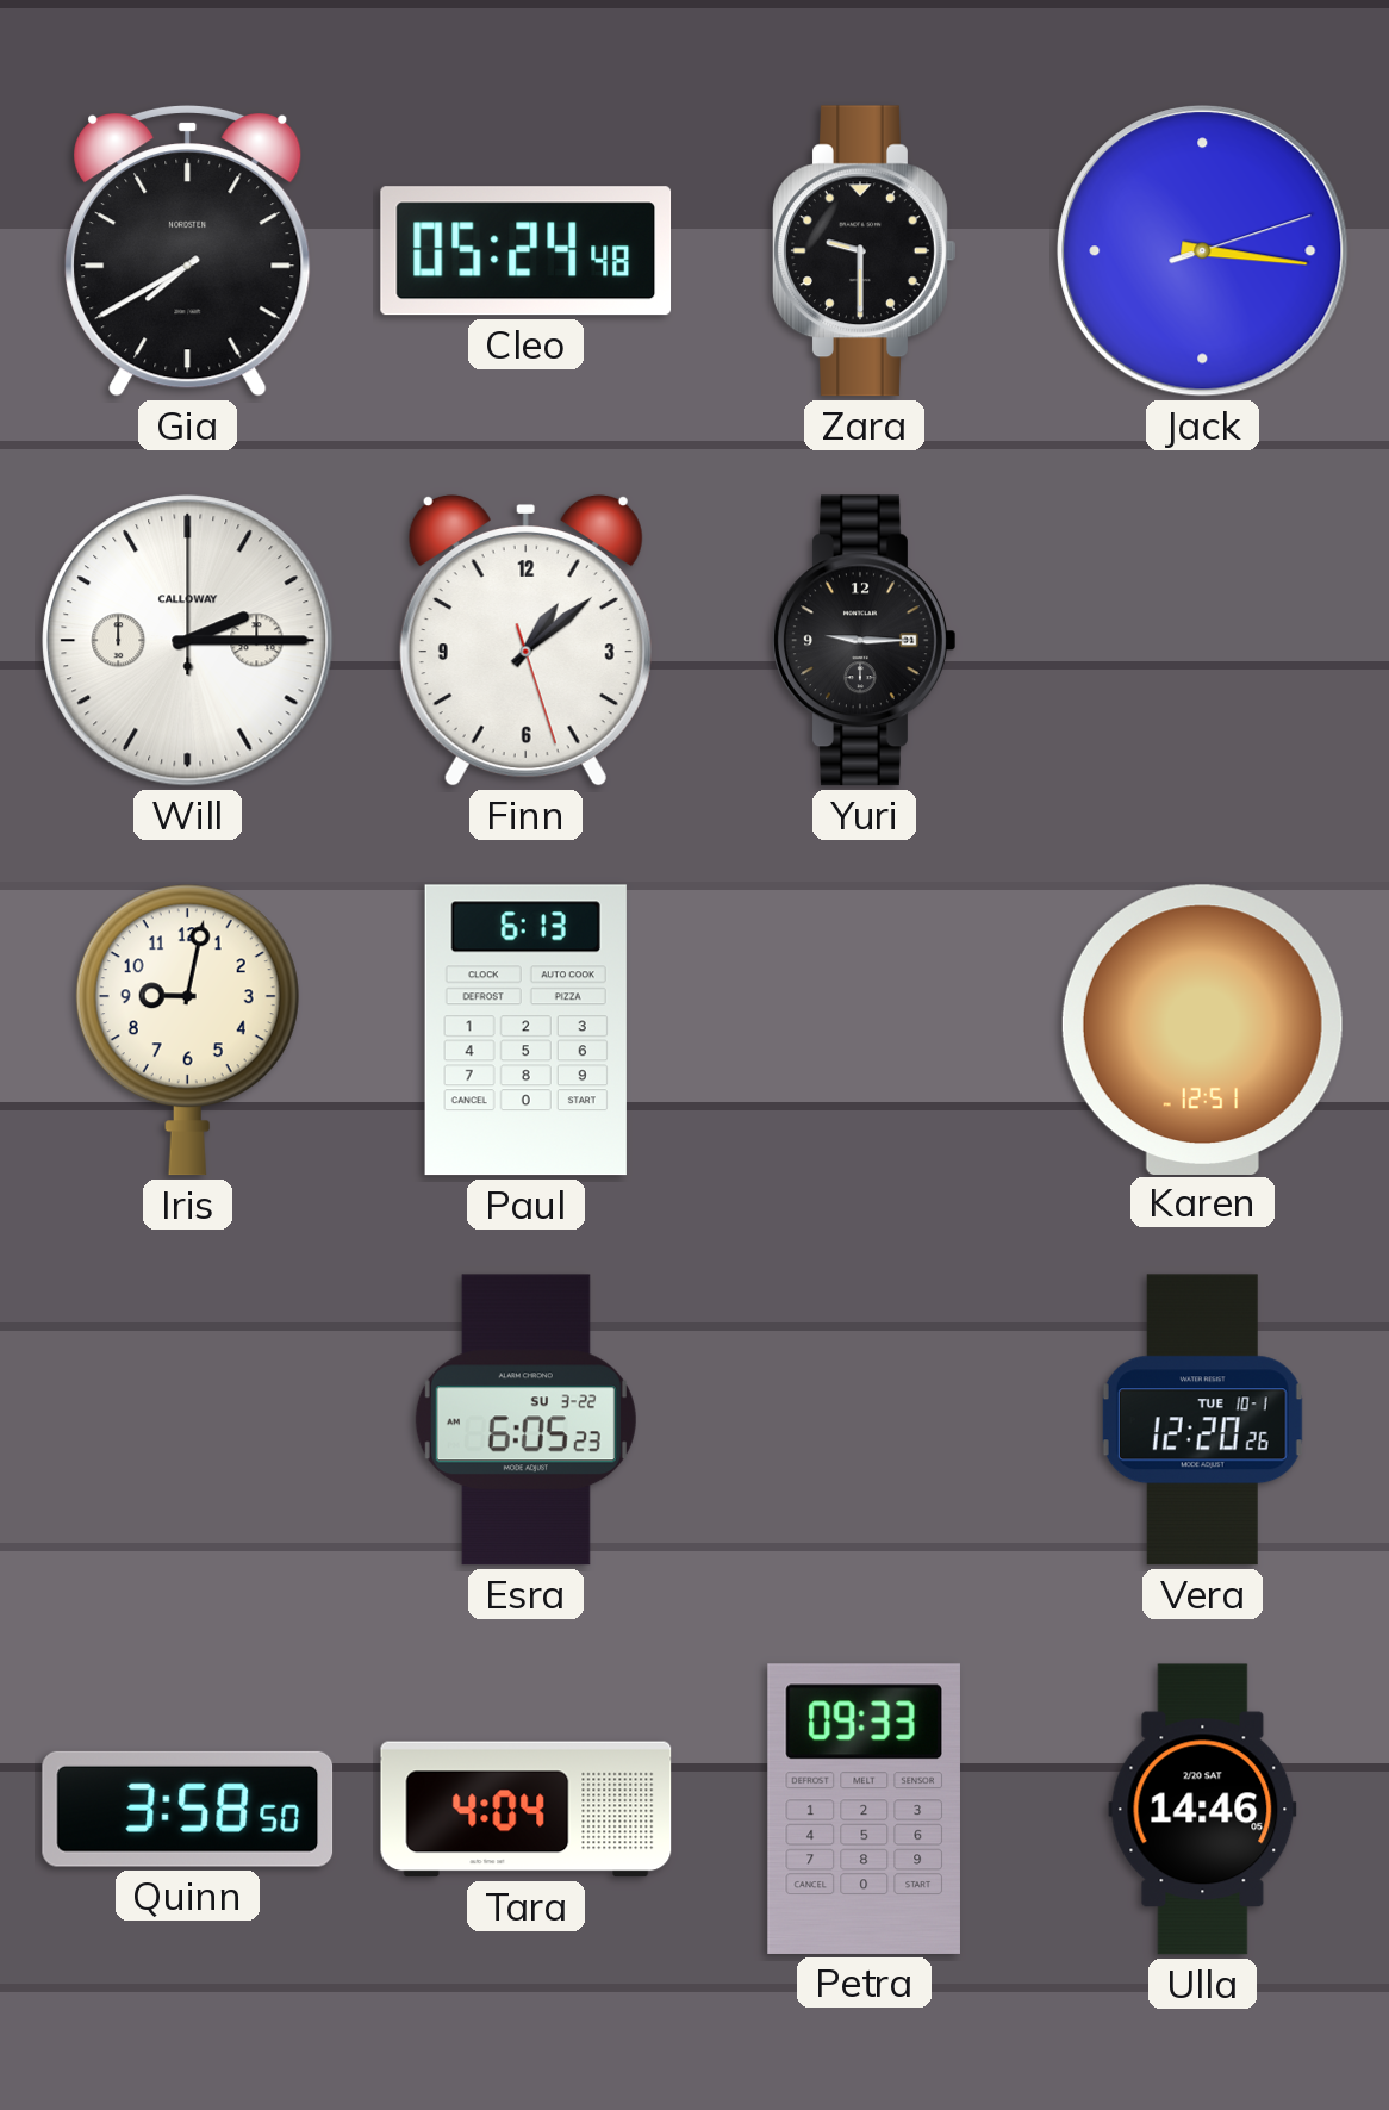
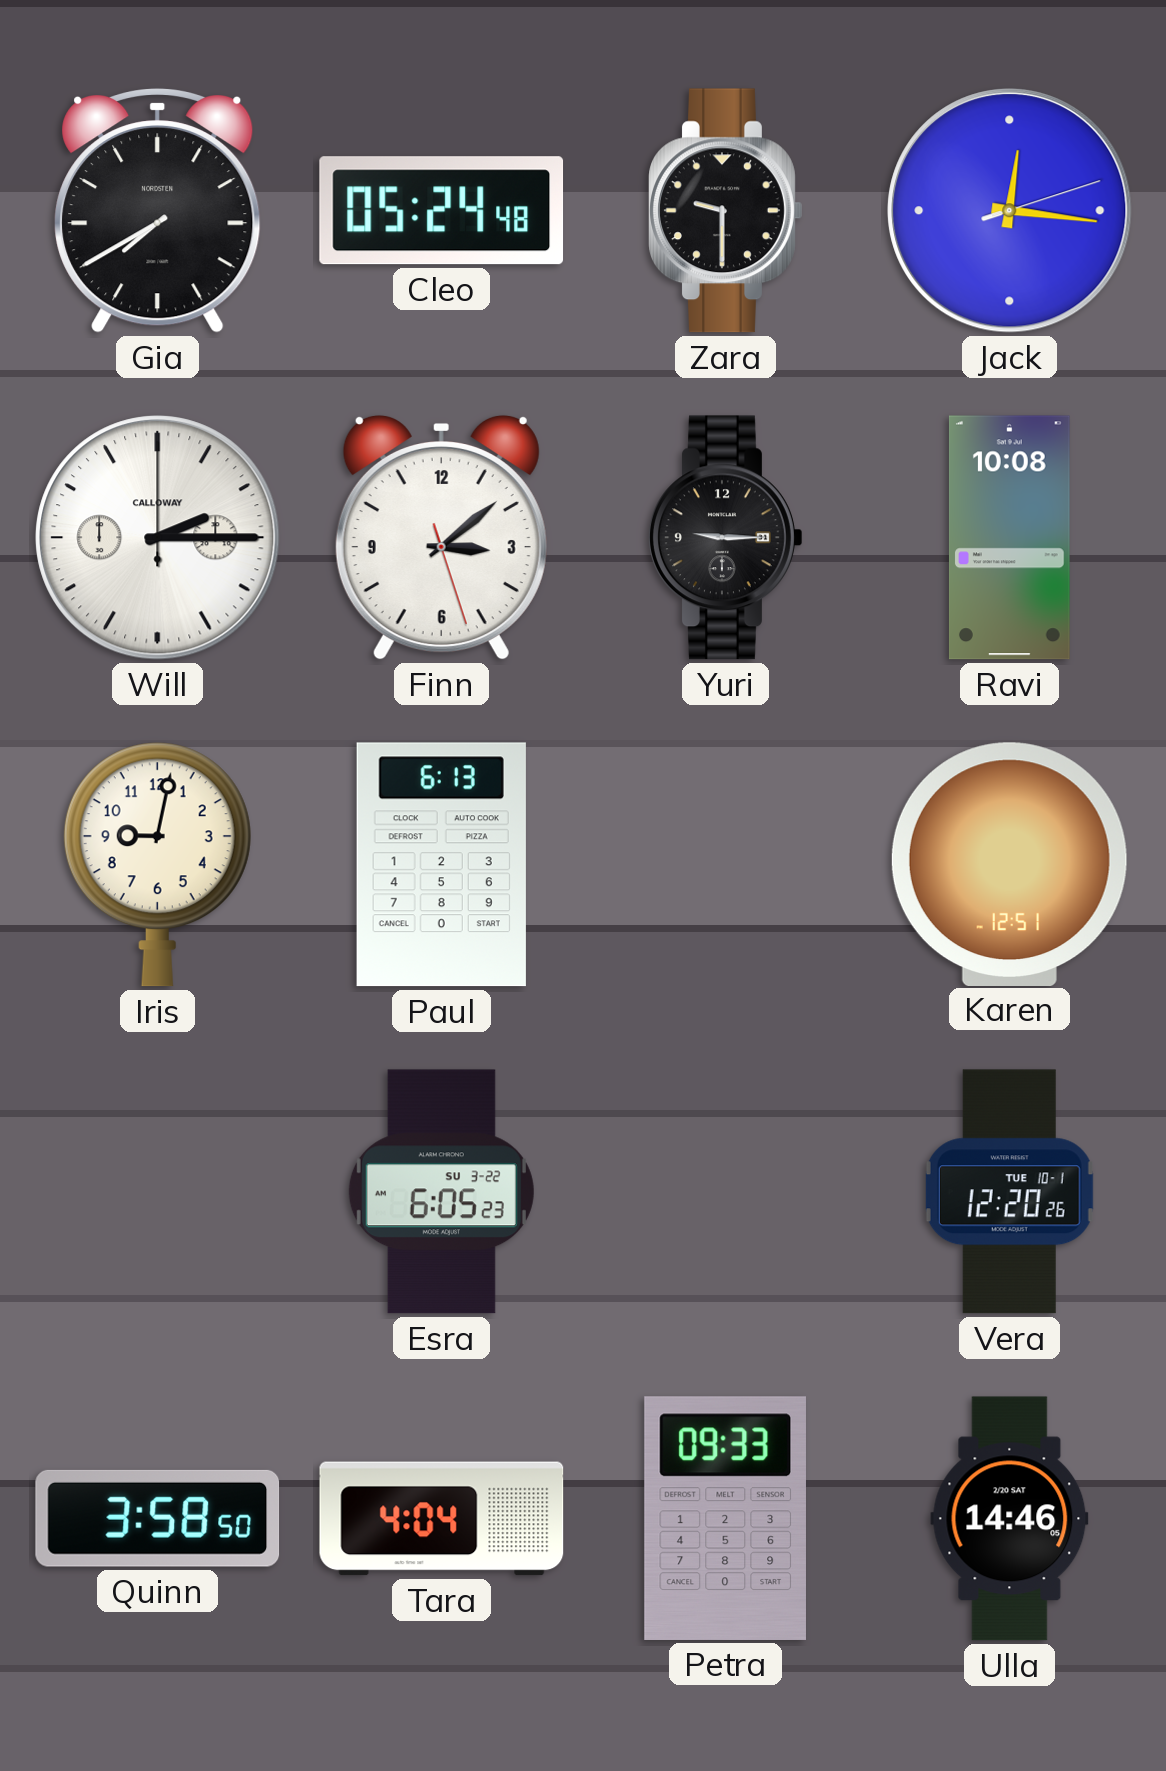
Jack: 3:16 -> 12:16 (1010, 211)
Finn: 1:08 -> 3:08 (441, 537)
Ravi: none -> 10:08 (1009, 538)
